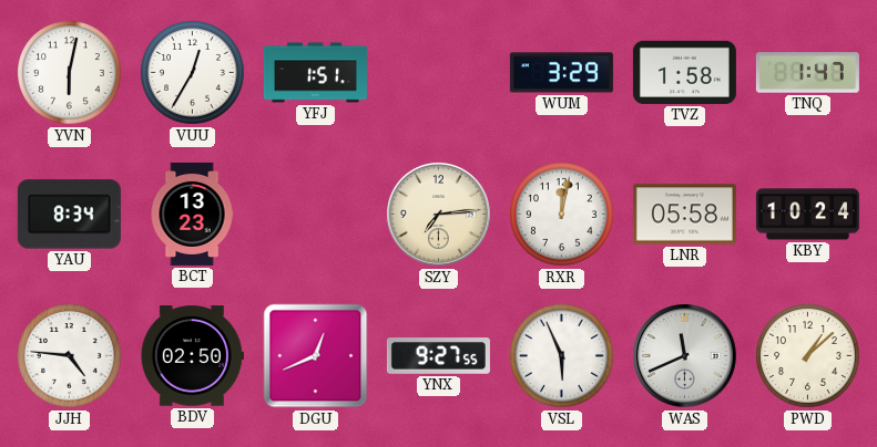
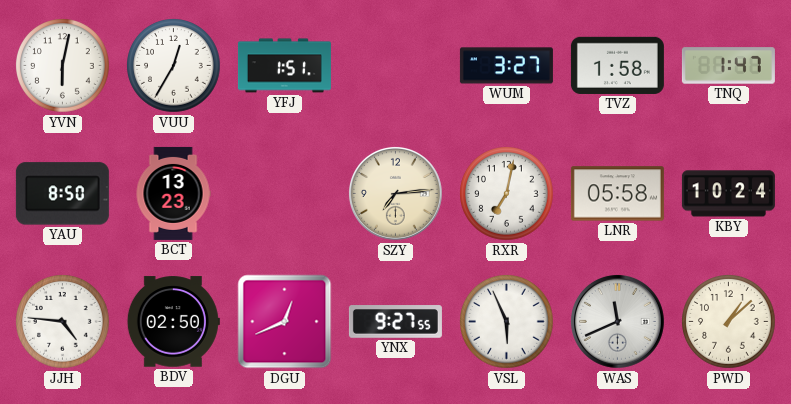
WUM: 3:29 -> 3:27 (506, 66)
YAU: 8:34 -> 8:50 (62, 194)
RXR: 12:02 -> 7:02 (507, 194)
